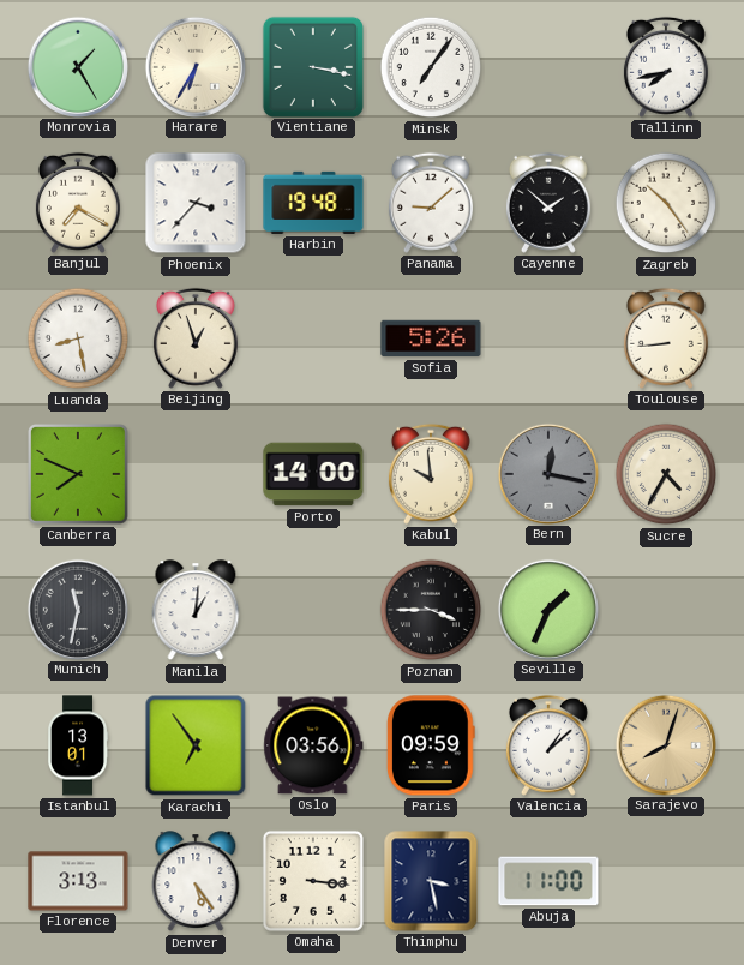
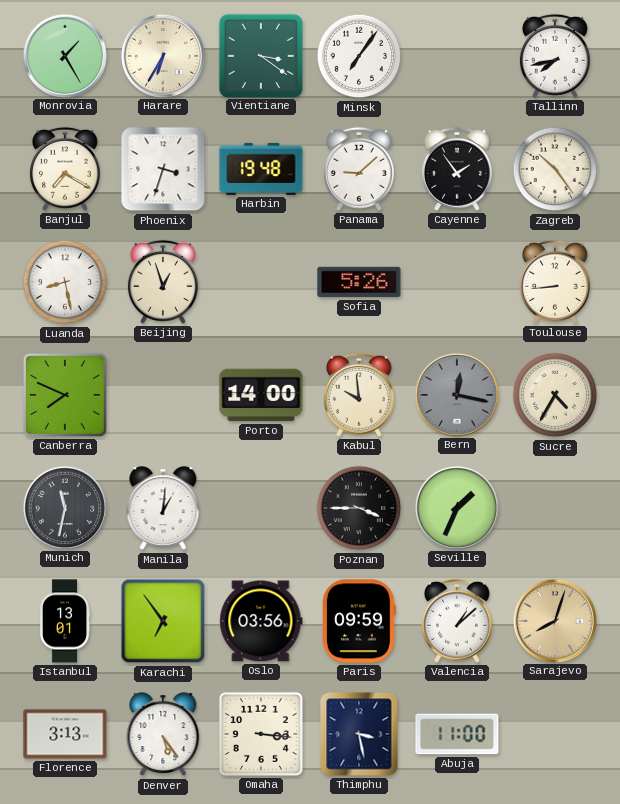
Vientiane: 3:17 -> 3:21 (260, 55)
Phoenix: 3:37 -> 3:33 (163, 169)
Cayenne: 1:52 -> 1:54 (457, 169)
